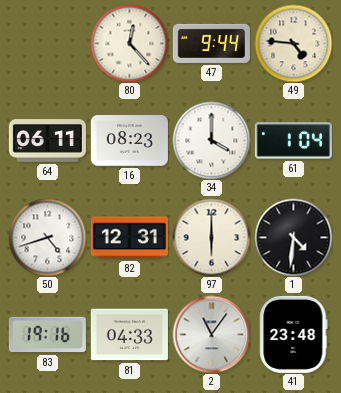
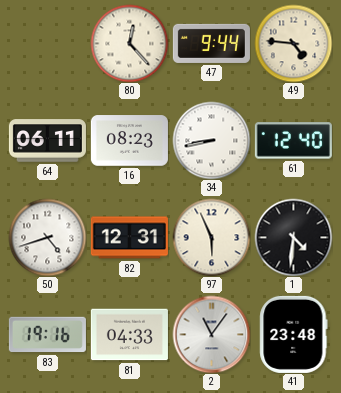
34: 4:00 -> 8:43 (211, 140)
61: 1:04 -> 12:40 (293, 141)
97: 6:00 -> 5:56 (211, 237)
